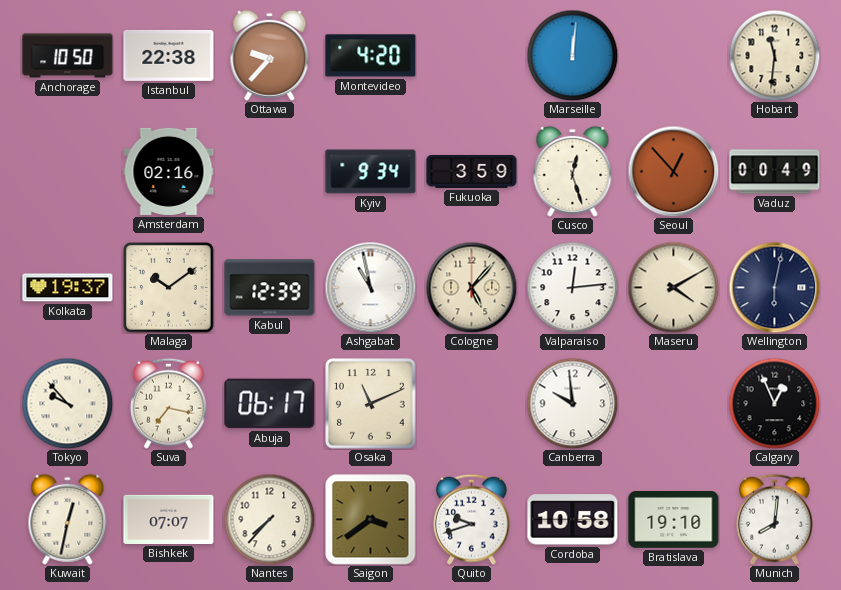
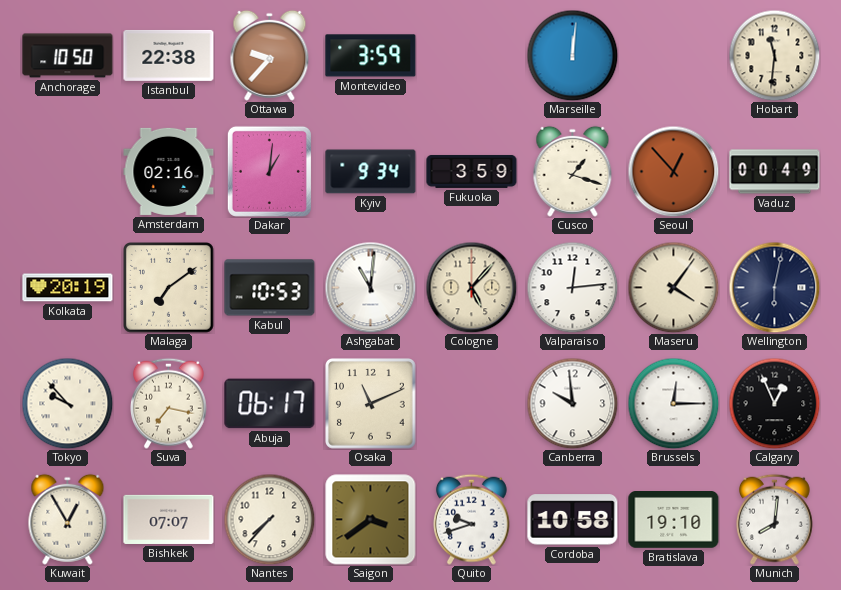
Montevideo: 4:20 -> 3:59 (371, 56)
Dakar: none -> 1:01 (269, 171)
Cusco: 12:27 -> 1:18 (573, 171)
Kolkata: 19:37 -> 20:19 (68, 288)
Malaga: 10:09 -> 7:09 (169, 288)
Kabul: 12:39 -> 10:53 (270, 288)
Ashgabat: 10:58 -> 11:01 (370, 287)
Maseru: 4:10 -> 4:06 (673, 287)
Brussels: none -> 12:15 (673, 403)
Kuwait: 12:32 -> 12:55 (68, 519)
